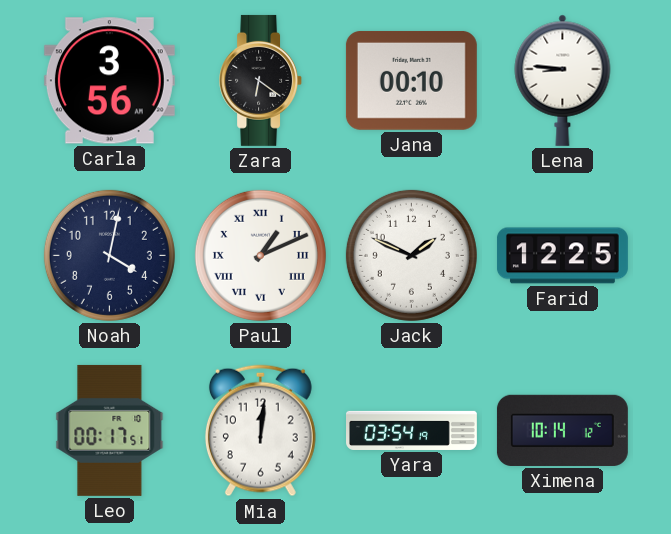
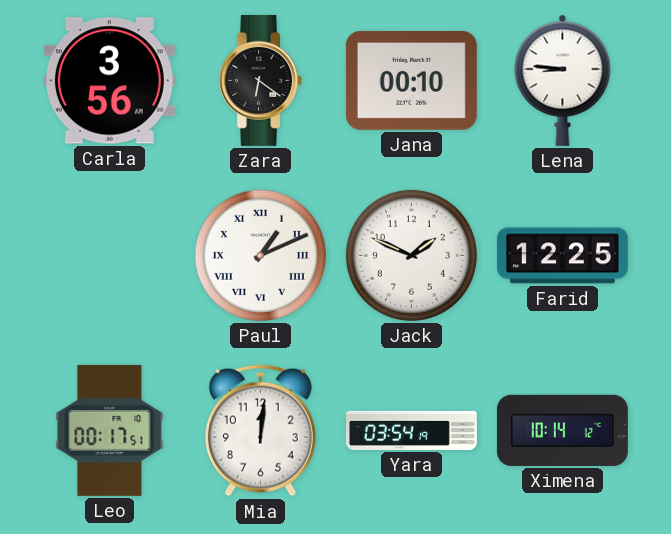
Noah: 4:02 -> none (109, 255)
